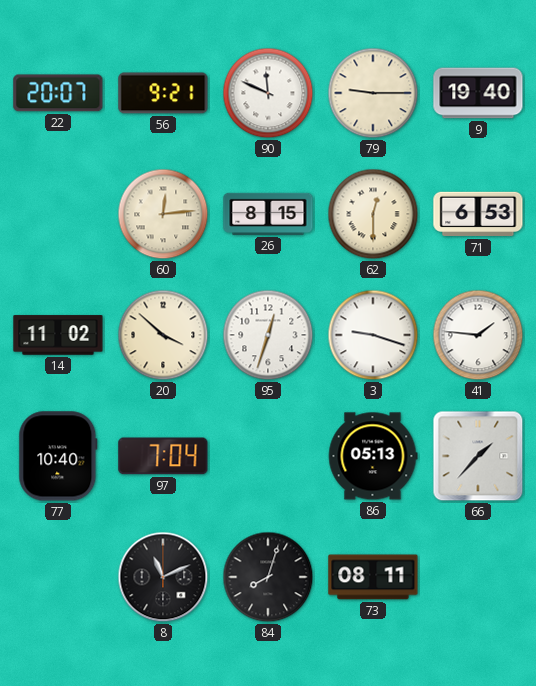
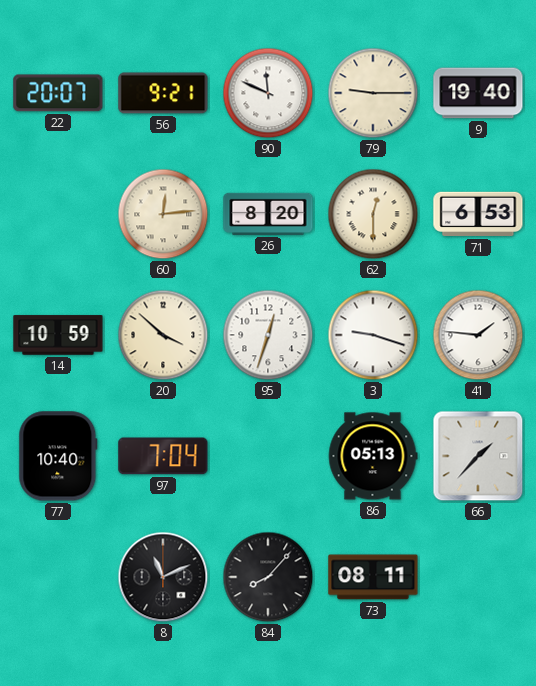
26: 8:15 -> 8:20 (268, 214)
14: 11:02 -> 10:59 (58, 335)
84: 8:03 -> 8:07 (268, 577)
